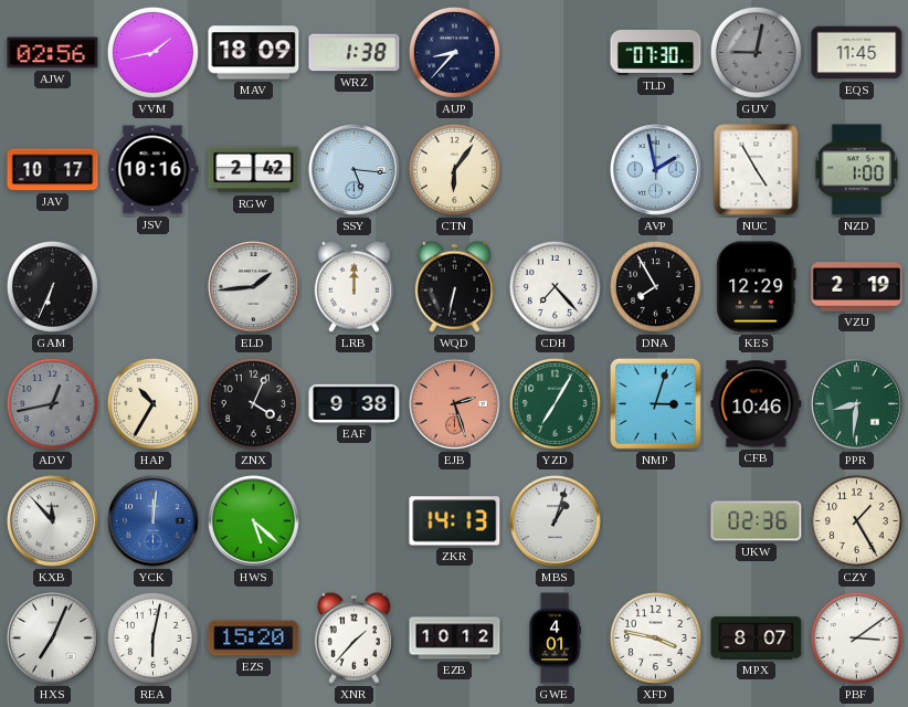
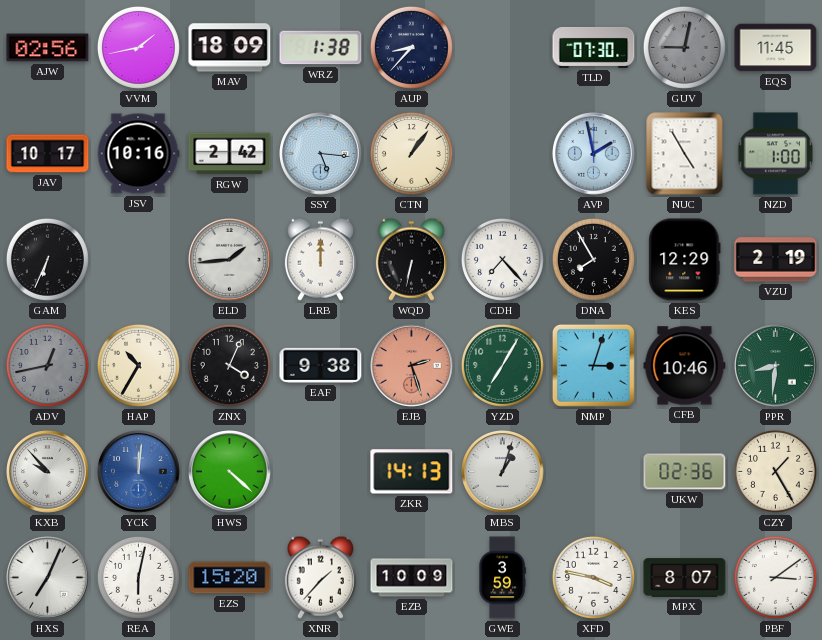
CTN: 6:06 -> 1:06 (411, 153)
KXB: 11:53 -> 9:53 (48, 472)
HWS: 5:22 -> 4:22 (230, 472)
EZB: 10:12 -> 10:09 (412, 578)
GWE: 4:01 -> 3:59 (502, 578)
